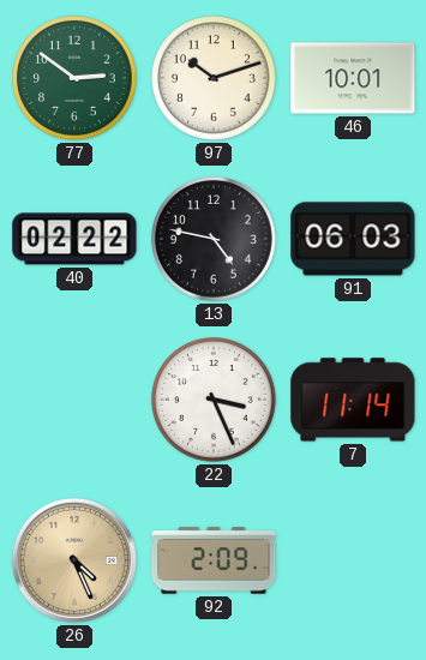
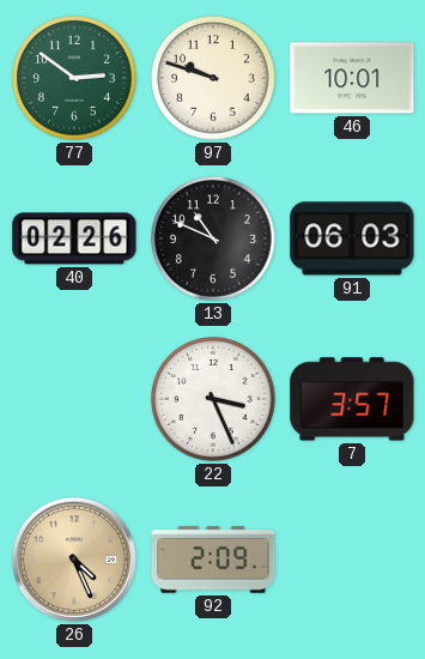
97: 10:12 -> 9:48 (213, 78)
40: 02:22 -> 02:26 (74, 238)
13: 4:47 -> 10:49 (213, 238)
7: 11:14 -> 3:57 (352, 399)
